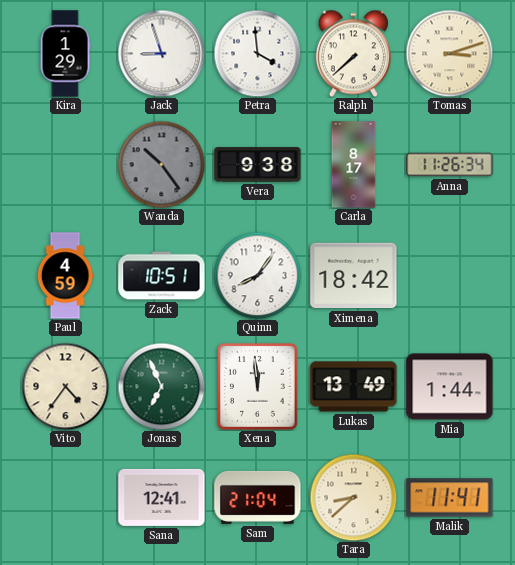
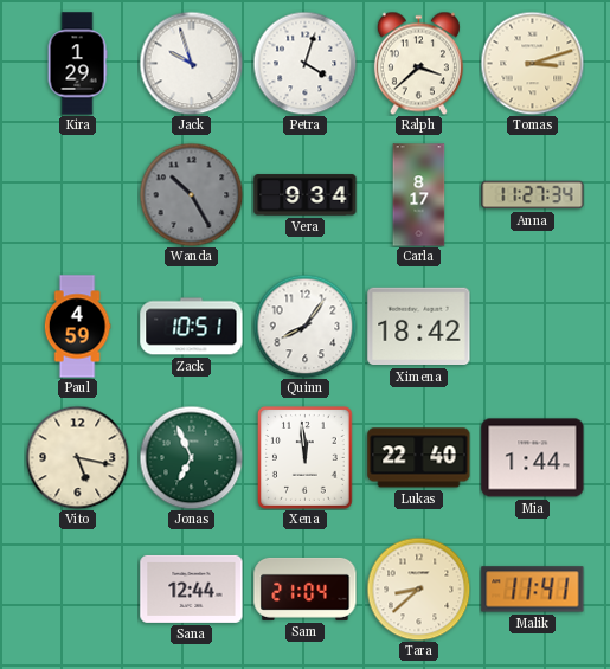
Jack: 8:57 -> 9:57 (191, 63)
Petra: 3:59 -> 4:03 (304, 63)
Ralph: 7:38 -> 3:38 (418, 63)
Wanda: 10:24 -> 10:25 (191, 194)
Vera: 9:38 -> 9:34 (306, 195)
Anna: 11:26 -> 11:27 (533, 195)
Vito: 4:36 -> 5:17 (77, 457)
Lukas: 13:49 -> 22:40 (419, 458)
Sana: 12:41 -> 12:44 (192, 588)
